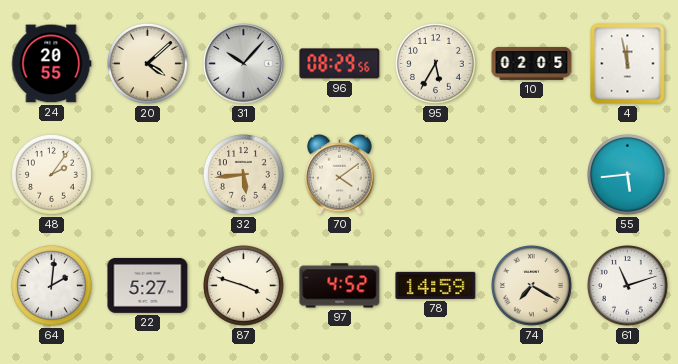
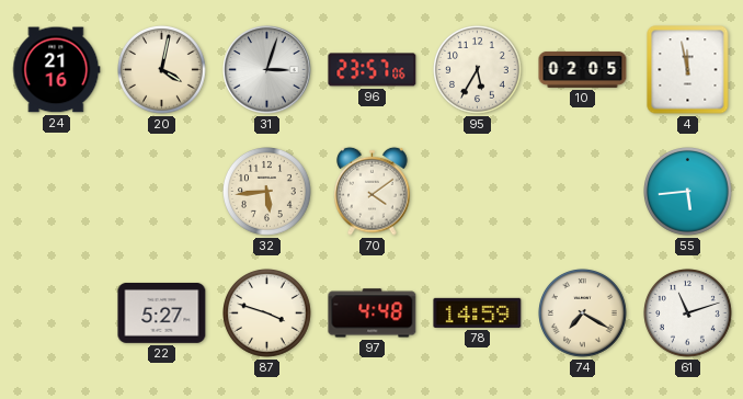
24: 20:55 -> 21:16 (57, 70)
20: 4:08 -> 4:02 (162, 70)
31: 10:07 -> 3:03 (267, 70)
96: 08:29 -> 23:57 (373, 70)
48: 2:06 -> none (52, 175)
64: 2:01 -> none (52, 286)
97: 4:52 -> 4:48 (373, 314)
